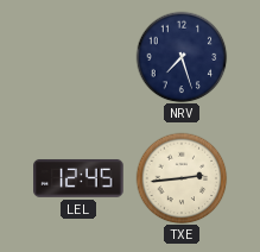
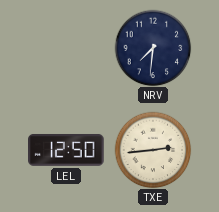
NRV: 7:27 -> 7:31 (153, 48)
LEL: 12:45 -> 12:50 (66, 150)
